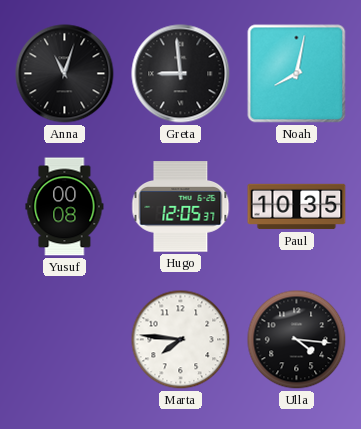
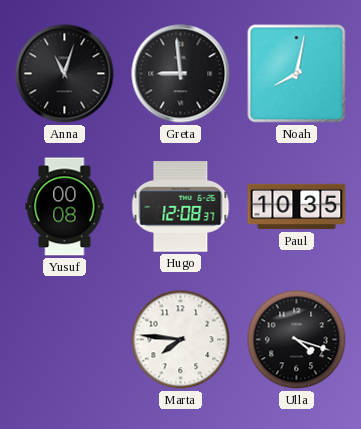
Hugo: 12:05 -> 12:08 (181, 207)
Ulla: 4:16 -> 4:18 (297, 340)
